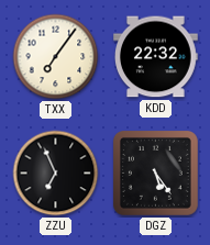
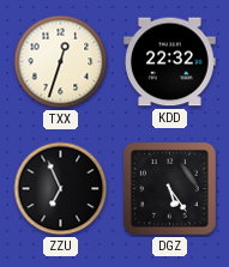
TXX: 7:06 -> 12:33 (61, 62)
